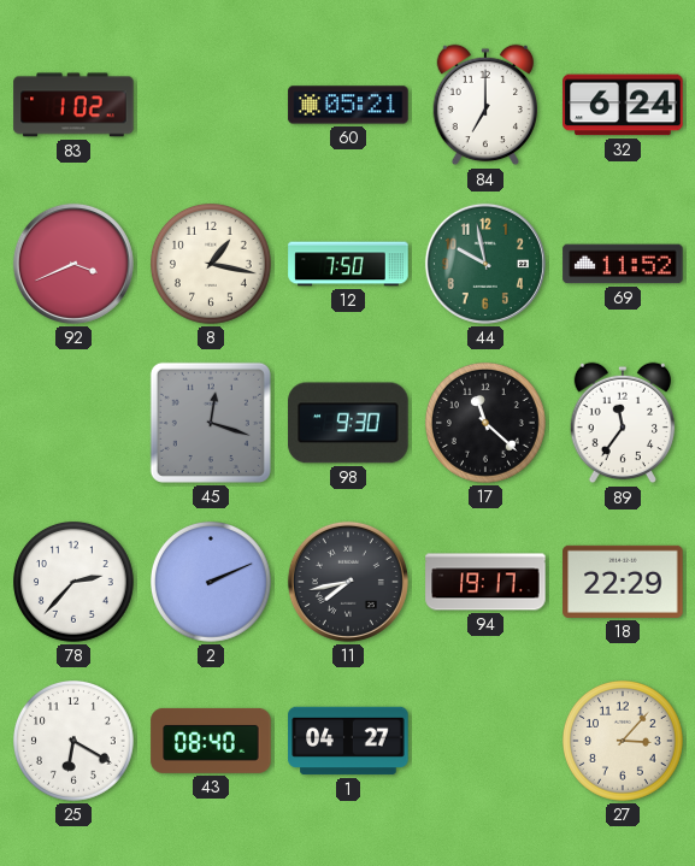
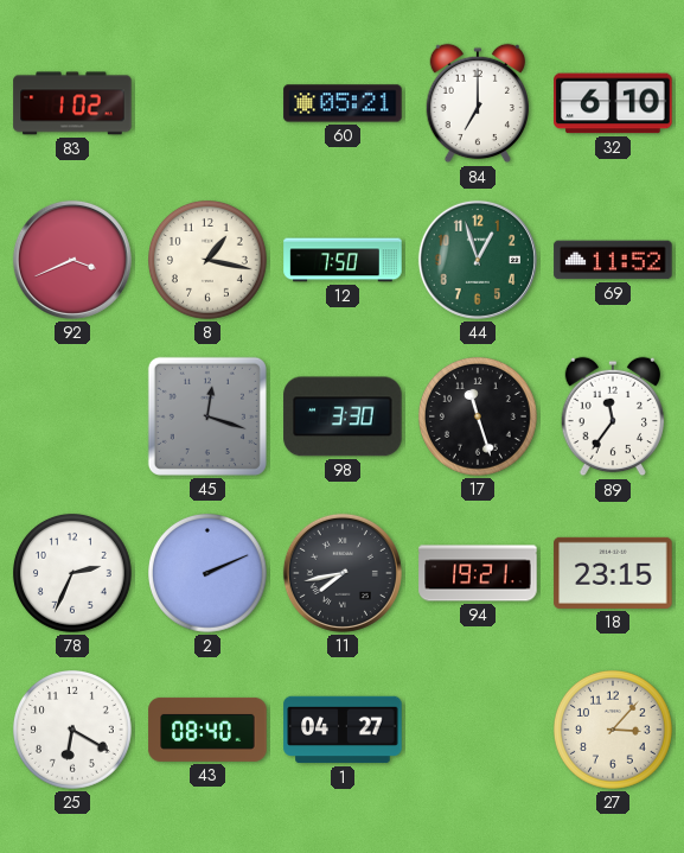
32: 6:24 -> 6:10 (613, 103)
44: 9:58 -> 12:57 (478, 260)
98: 9:30 -> 3:30 (343, 416)
17: 11:22 -> 11:27 (479, 418)
78: 2:37 -> 2:34 (73, 574)
94: 19:17 -> 19:21 (478, 573)
18: 22:29 -> 23:15 (613, 573)
